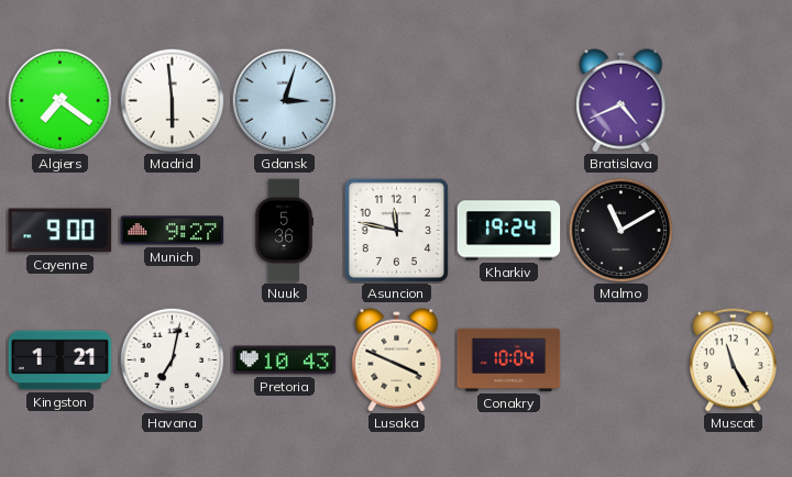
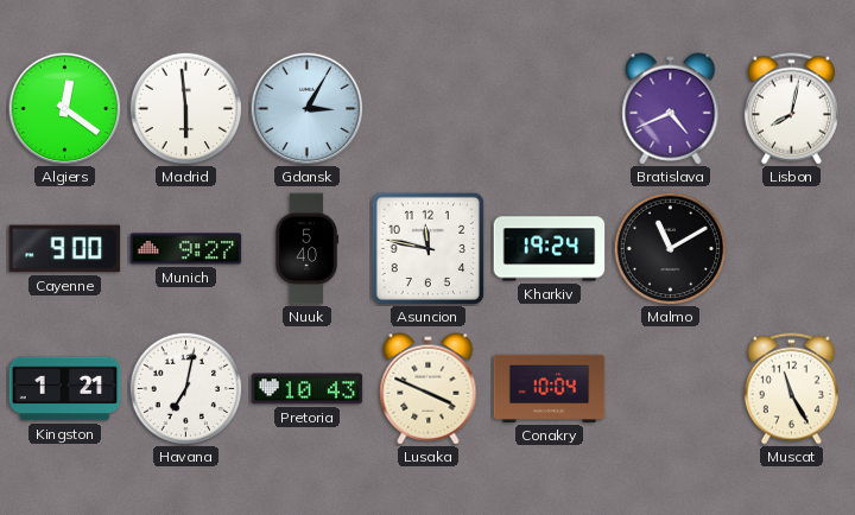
Algiers: 7:21 -> 12:21 (64, 108)
Gdansk: 3:03 -> 3:05 (306, 108)
Lisbon: none -> 8:02 (791, 109)
Nuuk: 5:36 -> 5:40 (306, 249)
